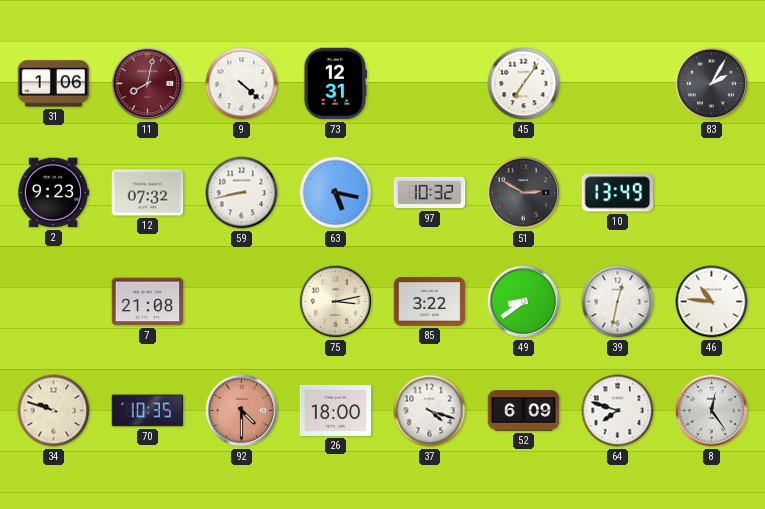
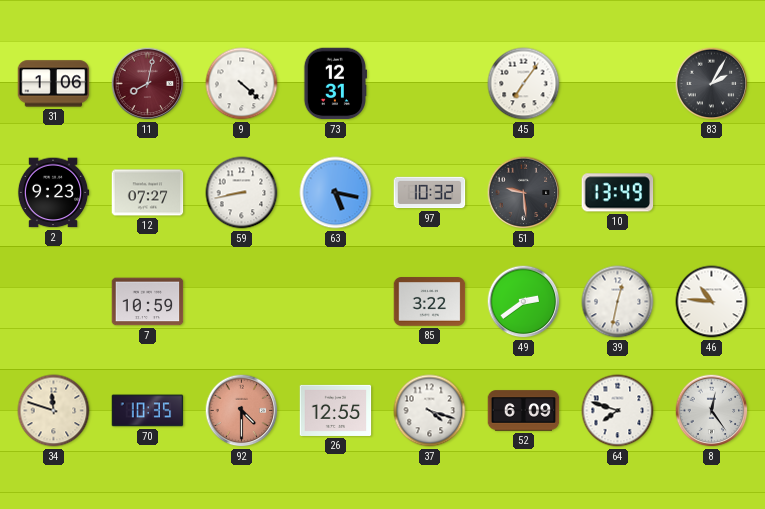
12: 07:32 -> 07:27 (148, 193)
51: 2:50 -> 9:29 (524, 193)
7: 21:08 -> 10:59 (148, 302)
75: 3:13 -> none (336, 302)
49: 8:39 -> 2:39 (524, 302)
34: 9:48 -> 11:48 (54, 411)
26: 18:00 -> 12:55 (336, 410)
